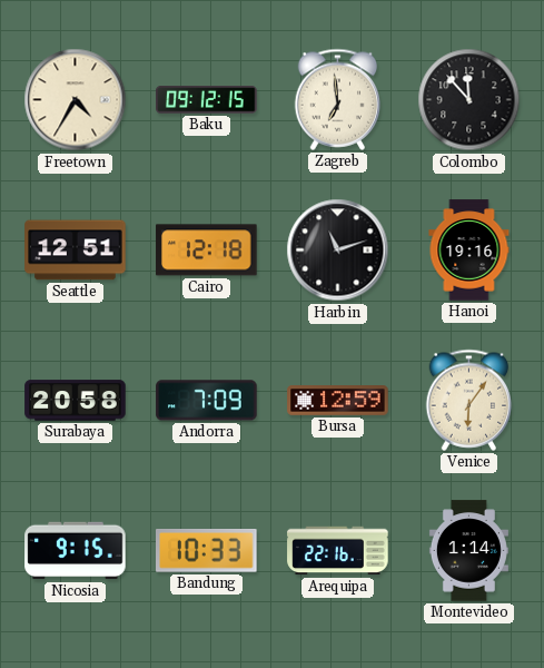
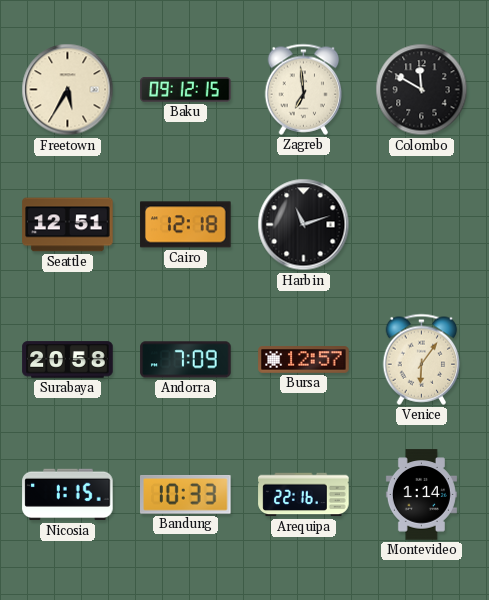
Freetown: 4:35 -> 5:35 (68, 90)
Colombo: 11:53 -> 11:50 (422, 90)
Hanoi: 19:16 -> none (469, 250)
Bursa: 12:59 -> 12:57 (304, 360)
Nicosia: 9:15 -> 1:15 (68, 495)
